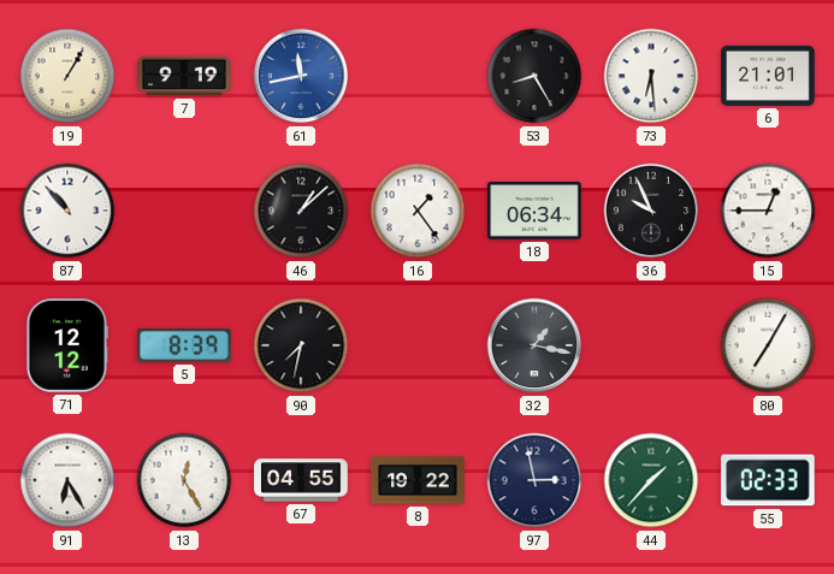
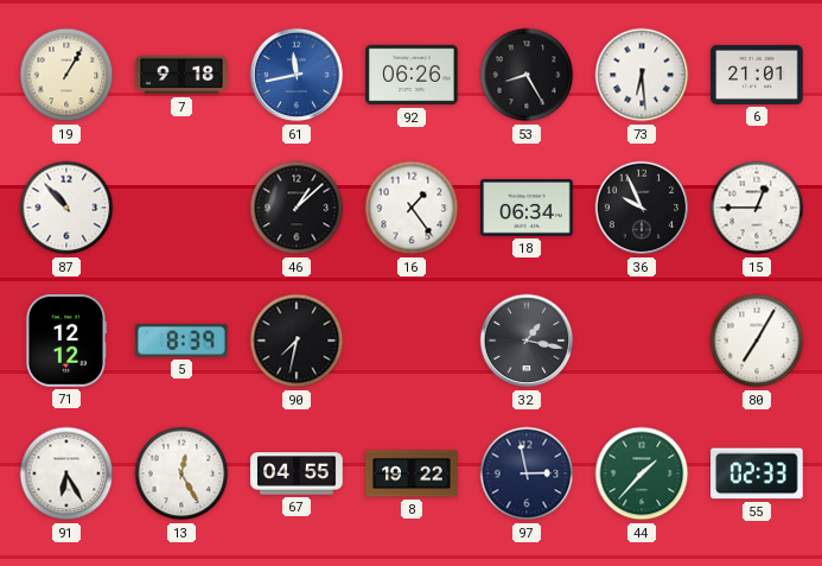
7: 9:19 -> 9:18 (181, 75)
92: none -> 06:26 (412, 75)
